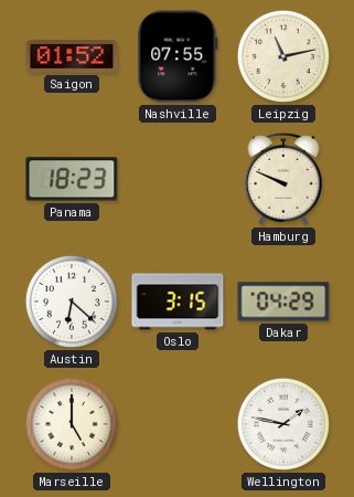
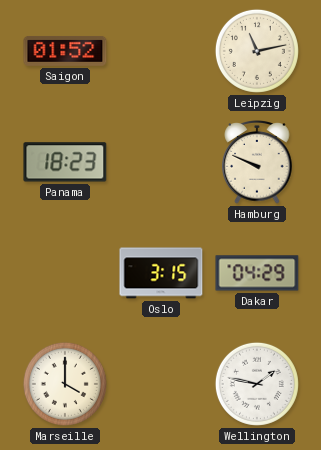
Nashville: 07:55 -> none (178, 56)
Austin: 6:22 -> none (72, 302)
Marseille: 5:00 -> 4:00 (65, 384)
